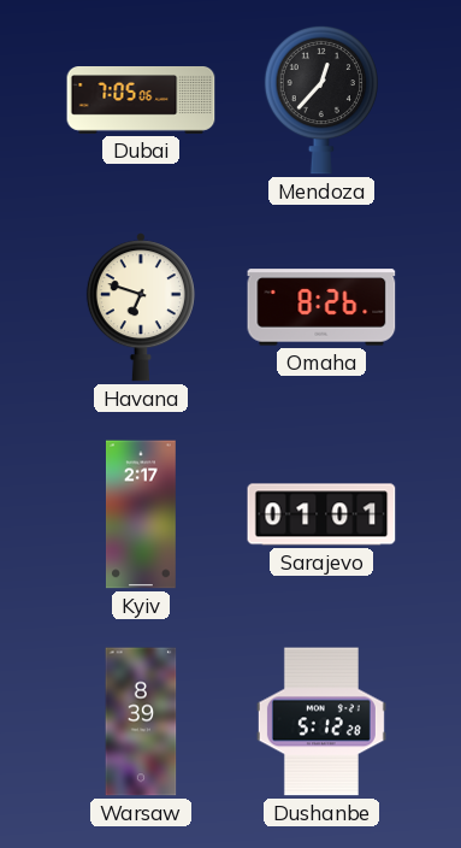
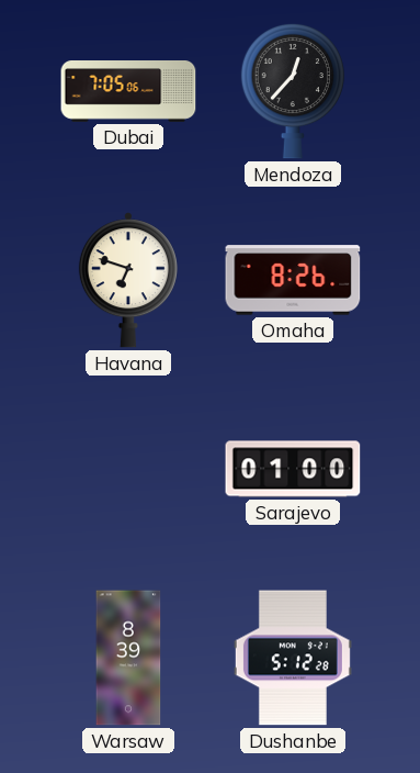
Kyiv: 2:17 -> none (141, 514)
Sarajevo: 01:01 -> 01:00 (293, 469)
